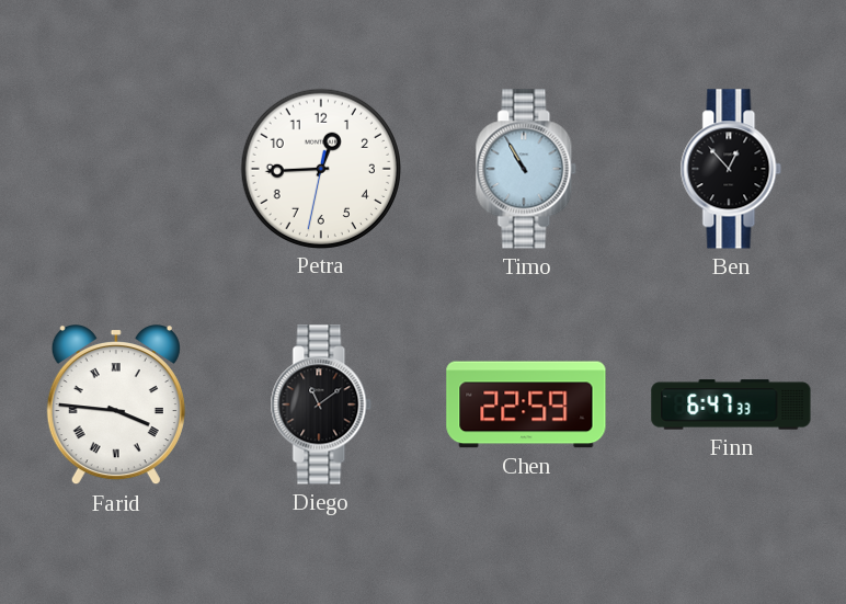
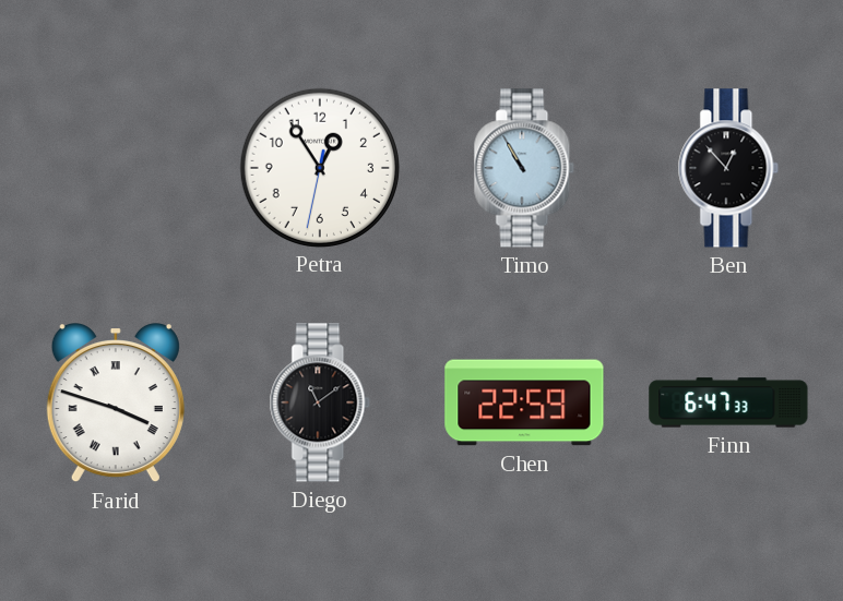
Petra: 12:44 -> 12:54 (319, 167)
Farid: 3:46 -> 3:48 (116, 404)
